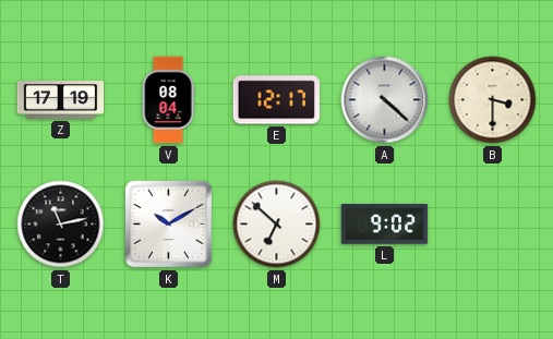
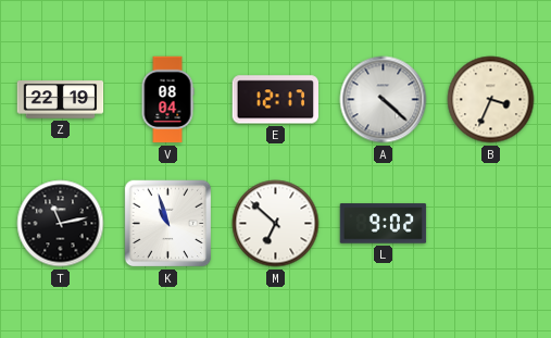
Z: 17:19 -> 22:19 (61, 100)
B: 3:30 -> 3:34 (491, 100)
K: 10:10 -> 10:57 (168, 224)
